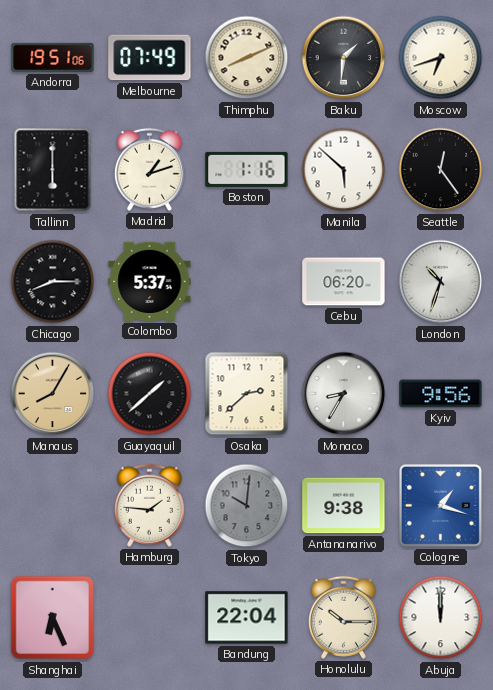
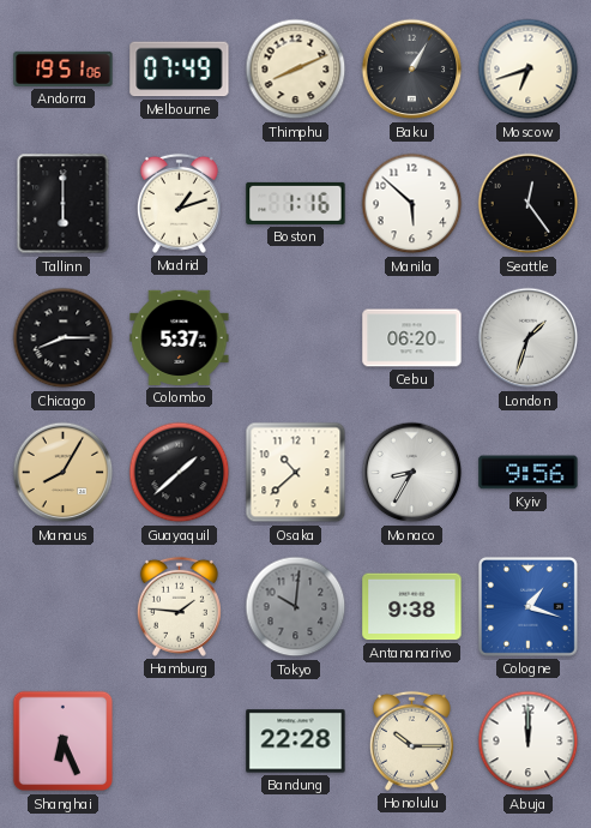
Baku: 1:31 -> 1:05 (412, 70)
London: 10:33 -> 1:33 (529, 338)
Osaka: 2:38 -> 10:38 (296, 473)
Bandung: 22:04 -> 22:28 (296, 742)
